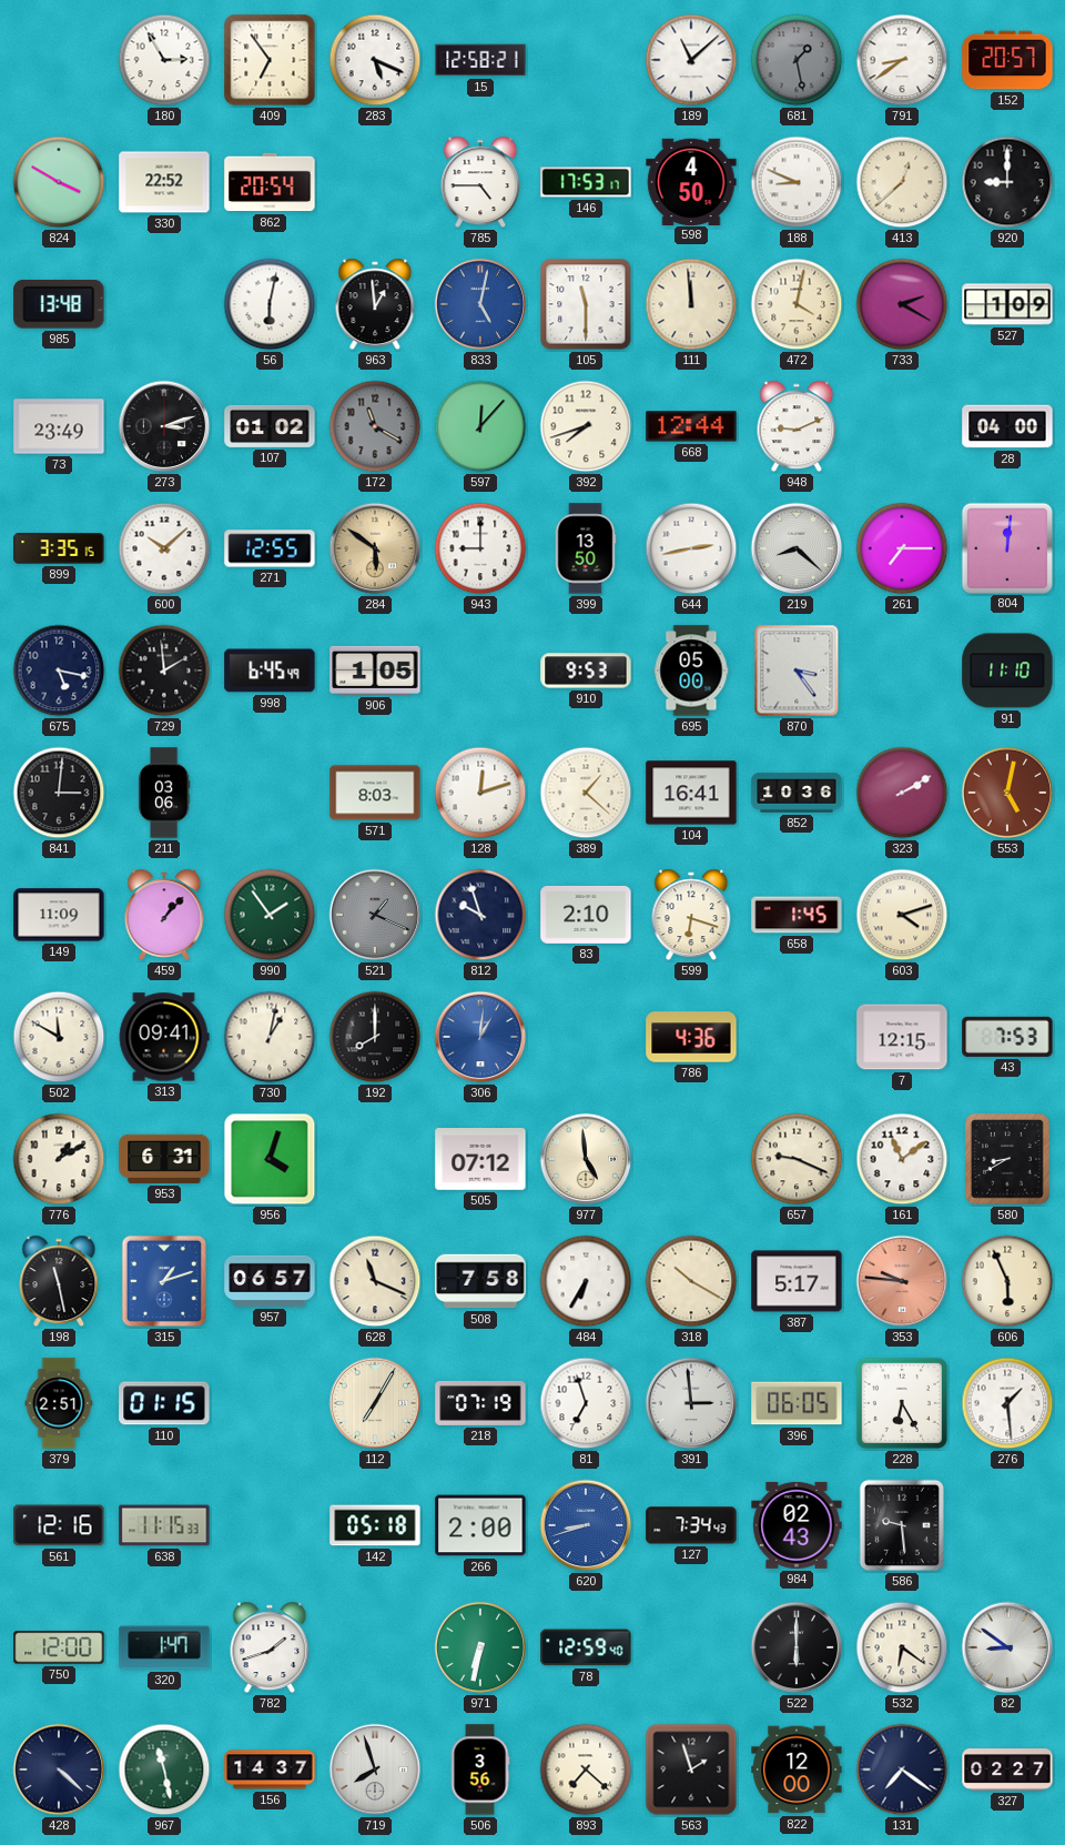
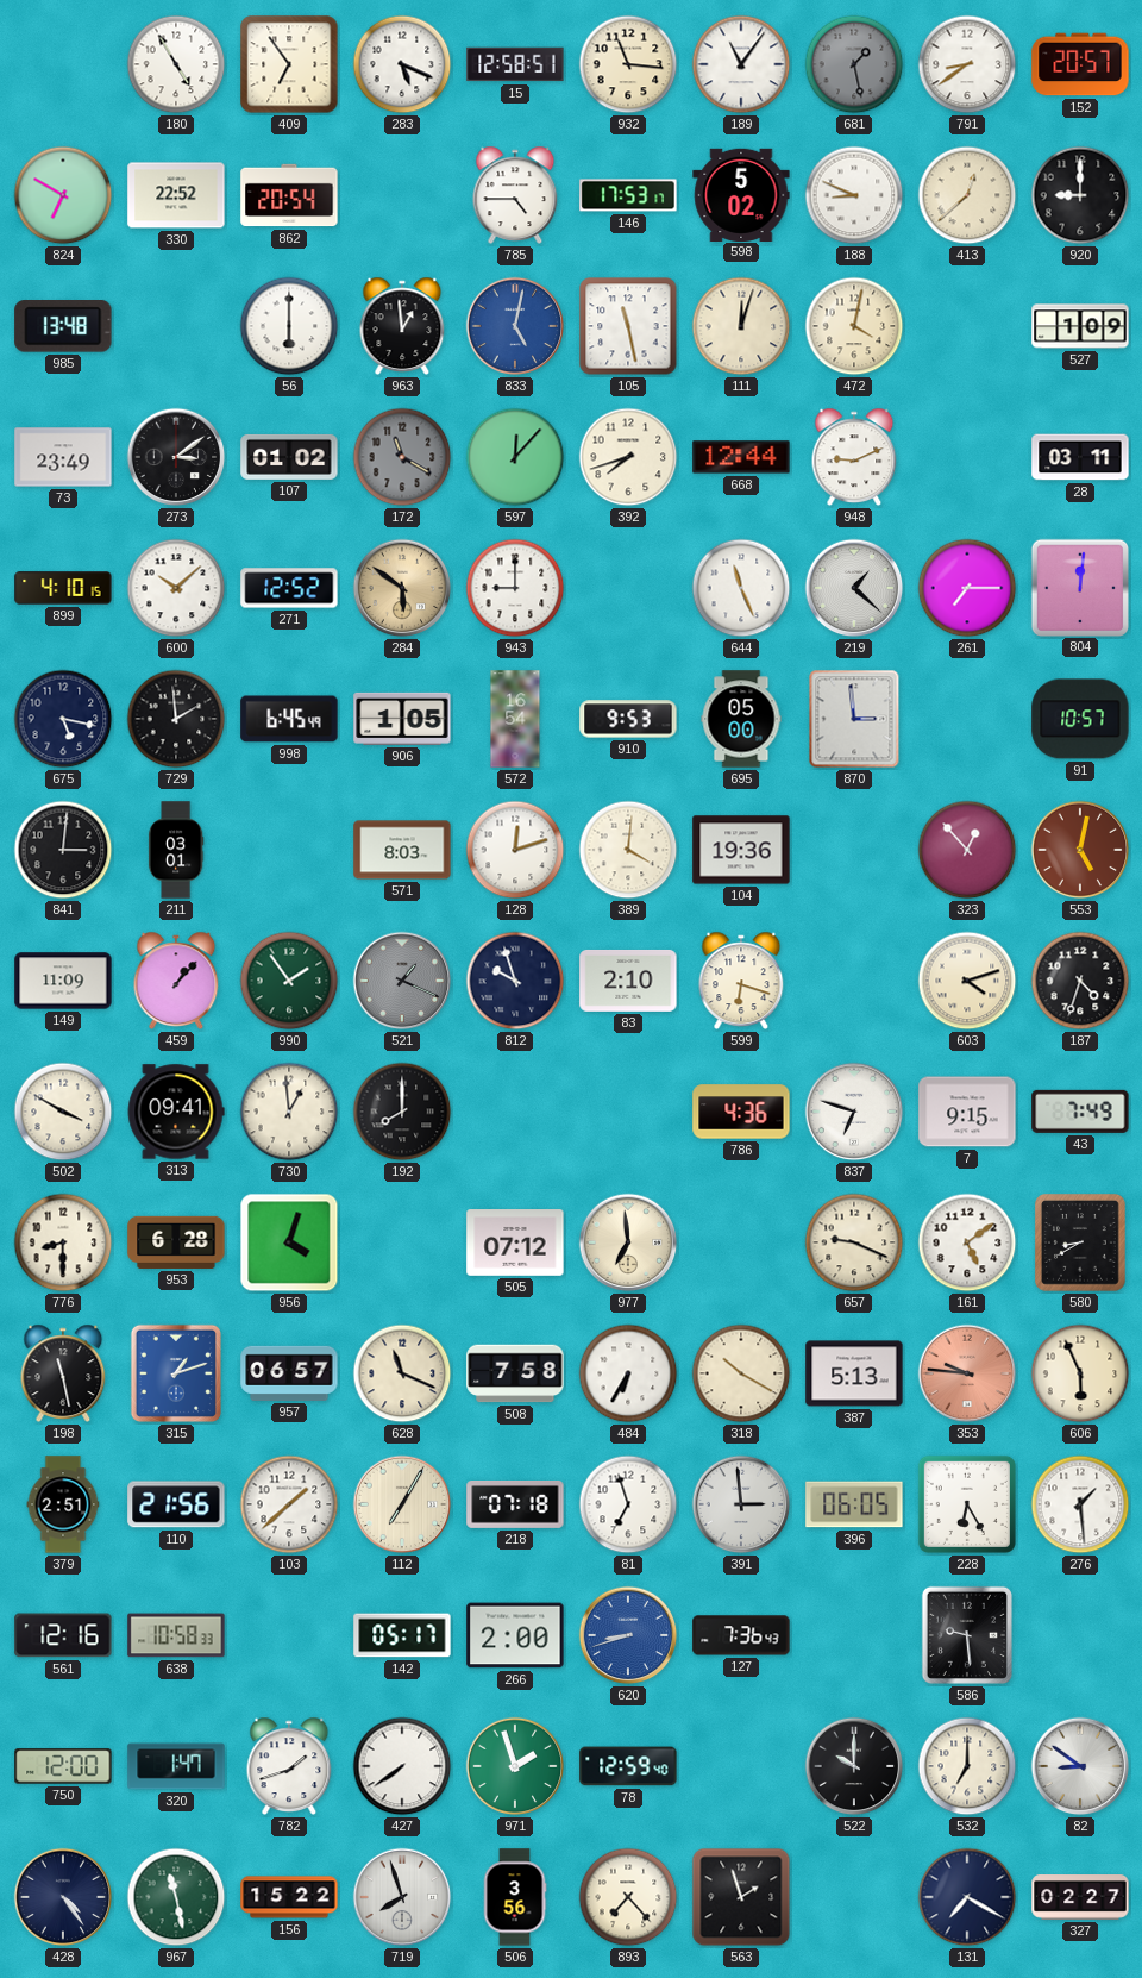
180: 2:55 -> 4:55 (176, 64)
15: 12:58:21 -> 12:58:51 (515, 64)
932: none -> 11:16 (628, 64)
189: 11:08 -> 11:06 (741, 64)
824: 3:50 -> 6:50 (63, 195)
598: 4:50 -> 5:02 (741, 194)
56: 6:02 -> 6:00 (289, 326)
105: 11:30 -> 11:28 (628, 326)
111: 11:59 -> 12:03 (741, 326)
733: 2:20 -> none (902, 304)
273: 3:12 -> 3:09 (176, 457)
28: 04:00 -> 03:11 (1080, 457)
899: 3:35 -> 4:10 (63, 588)
271: 12:55 -> 12:52 (289, 588)
399: 13:50 -> none (586, 548)
644: 2:43 -> 11:26 (741, 588)
219: 8:22 -> 1:22 (854, 588)
572: none -> 16:54 (515, 719)
870: 3:24 -> 2:59 (854, 719)
91: 11:10 -> 10:57 (1080, 719)
211: 03:06 -> 03:01 (176, 850)
389: 1:22 -> 4:01 (628, 850)
104: 16:41 -> 19:36 (741, 850)
852: 10:36 -> none (797, 793)
323: 2:10 -> 12:53 (967, 850)
658: 1:45 -> none (797, 915)
187: none -> 4:33 (1080, 981)
502: 11:50 -> 3:50 (63, 1112)
730: 1:02 -> 12:59 (289, 1112)
306: 1:01 -> none (480, 1037)
837: none -> 6:48 (854, 1112)
7: 12:15 -> 9:15 (967, 1112)
43: 7:53 -> 7:49 (1080, 1112)
776: 1:10 -> 8:30 (63, 1242)
953: 6:31 -> 6:28 (176, 1242)
977: 4:59 -> 6:59 (628, 1242)
161: 11:09 -> 5:09 (967, 1242)
387: 5:17 -> 5:13 (854, 1373)
110: 01:15 -> 21:56 (176, 1504)
103: none -> 1:38 (289, 1504)
218: 07:19 -> 07:18 (515, 1506)
638: 11:15 -> 10:58 (176, 1635)
142: 05:18 -> 05:17 (402, 1635)
127: 7:34 -> 7:36 (741, 1635)
984: 02:43 -> none (797, 1525)
427: none -> 7:39 (402, 1766)
971: 6:32 -> 1:57 (515, 1766)
522: 6:00 -> 10:00 (854, 1766)
532: 6:21 -> 7:00 (967, 1766)
428: 4:22 -> 4:24 (63, 1897)
156: 14:37 -> 15:22 (289, 1897)
893: 7:22 -> 7:23 (628, 1897)
822: 12:00 -> none (797, 1770)
131: 7:21 -> 7:20 (967, 1897)
